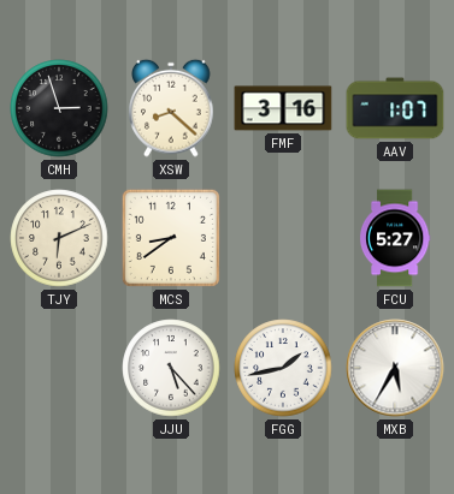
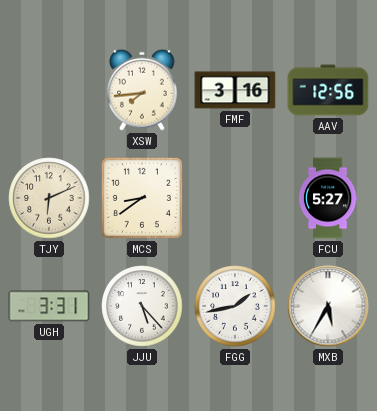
CMH: 2:57 -> none (59, 108)
XSW: 8:22 -> 7:44 (142, 90)
AAV: 1:07 -> 12:56 (328, 90)
UGH: none -> 3:31 (49, 306)
